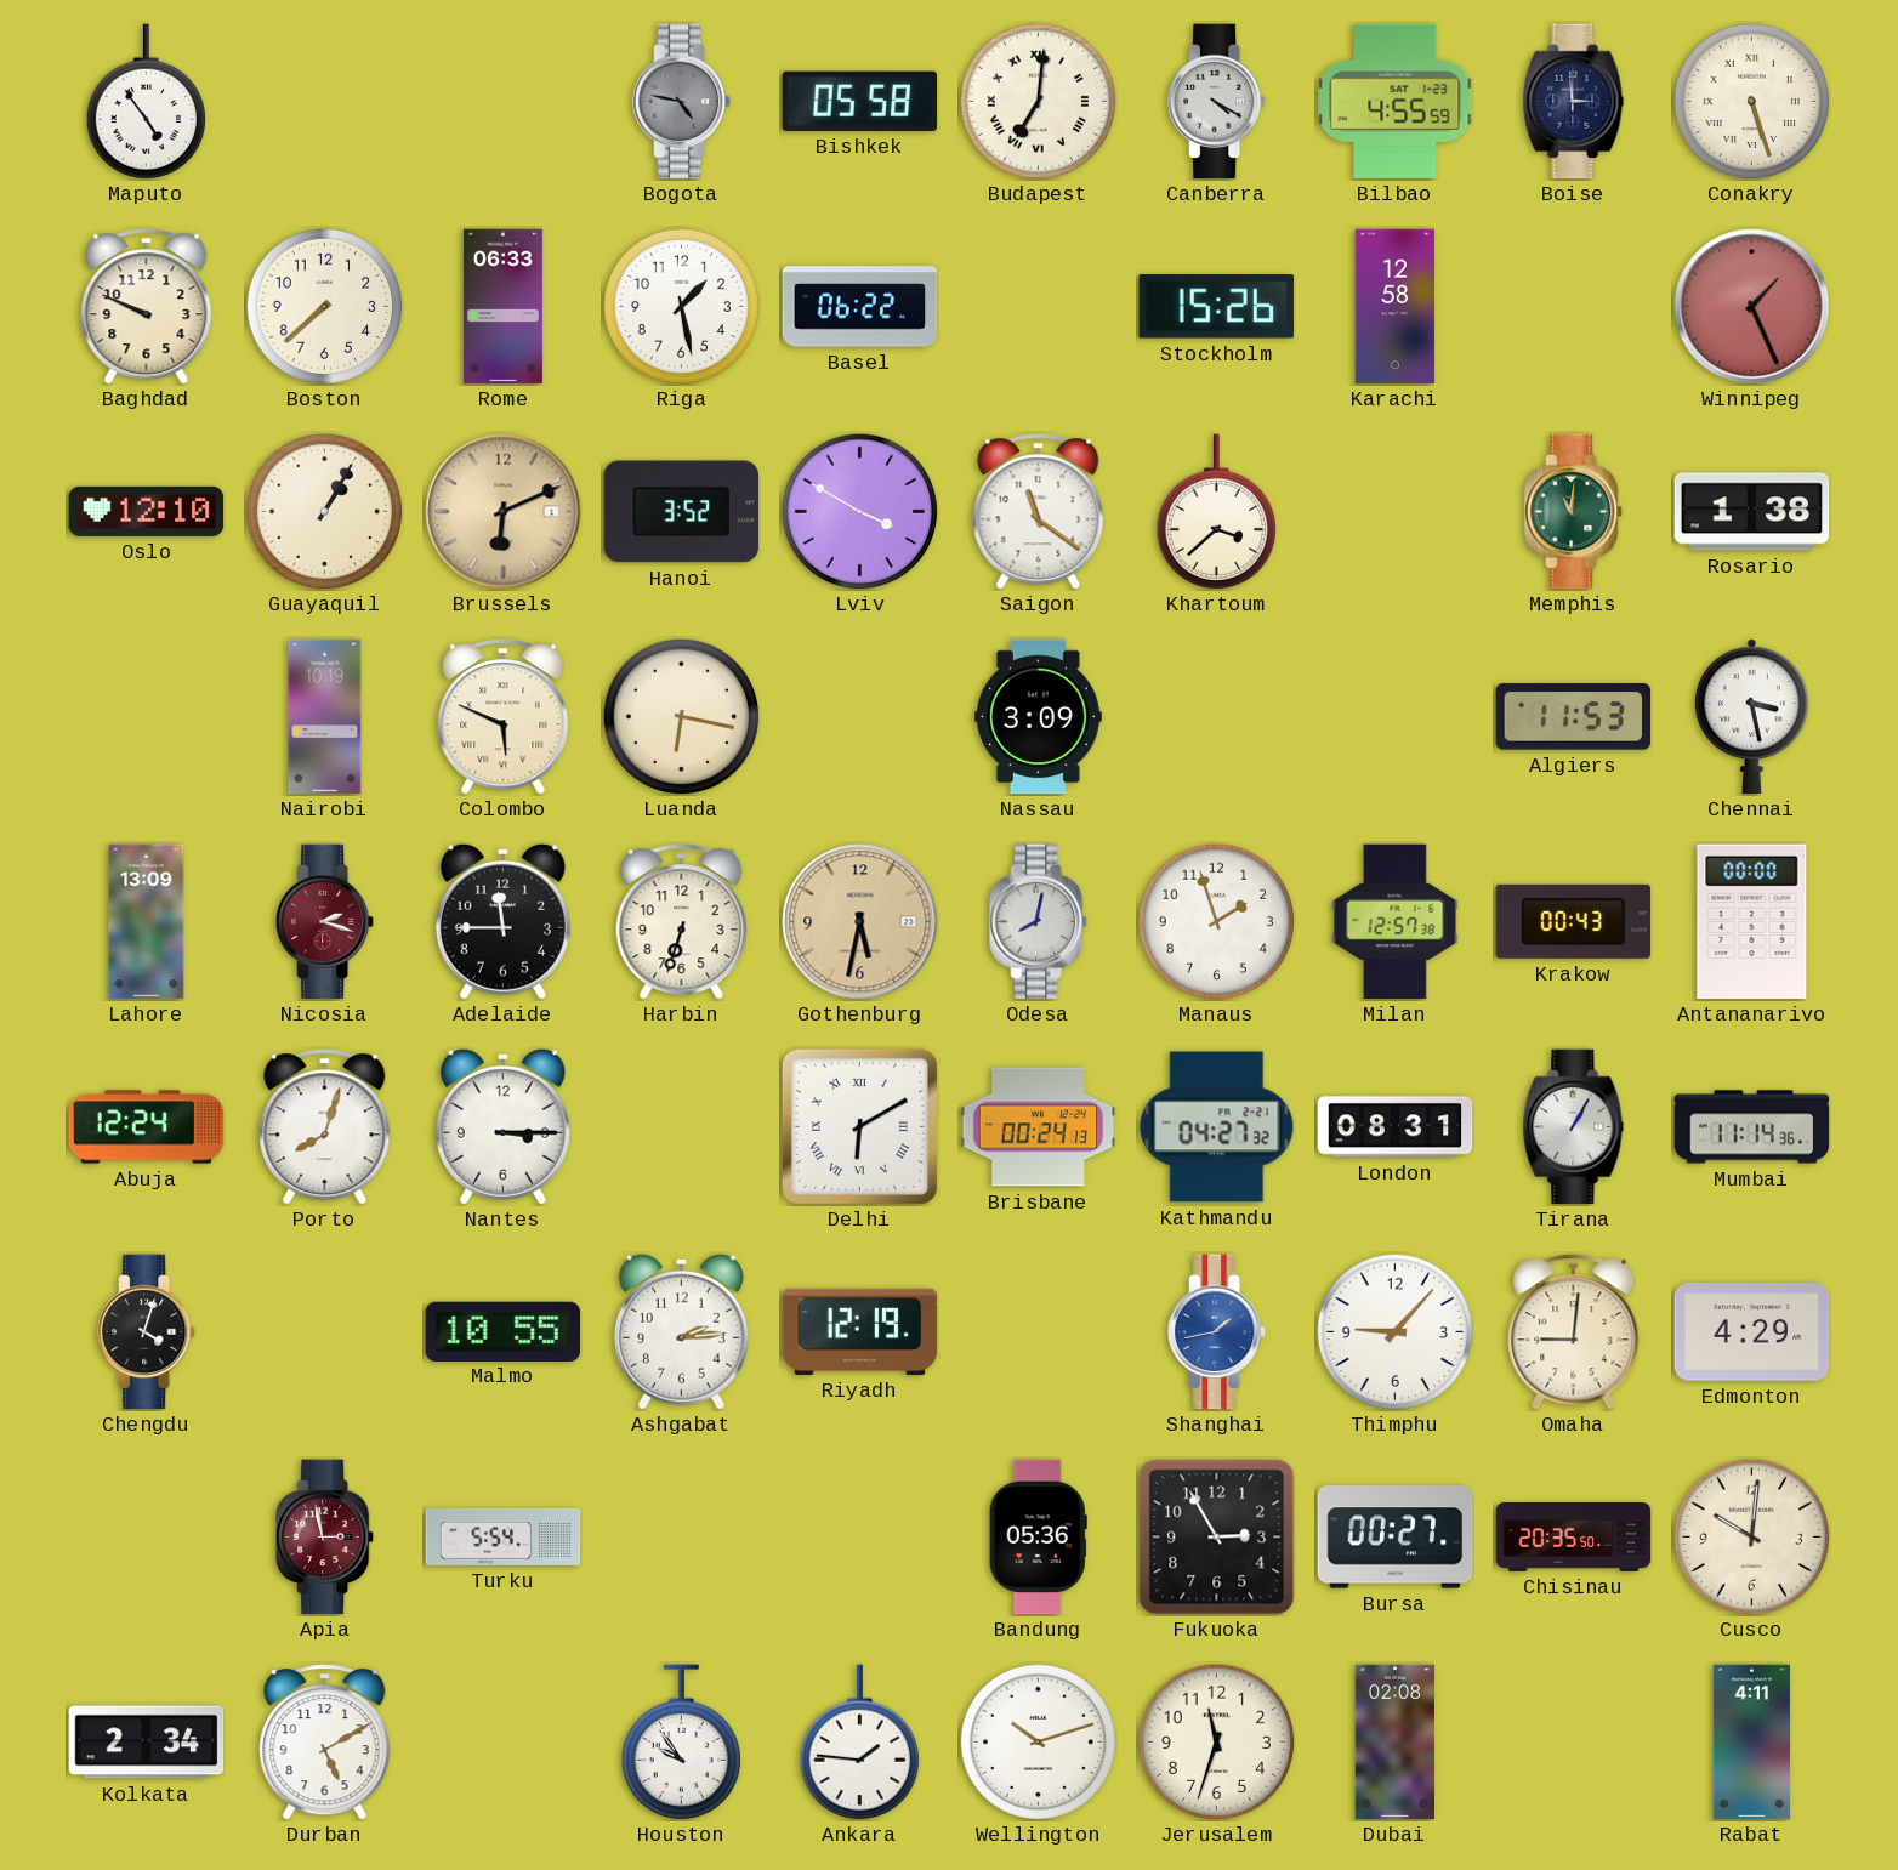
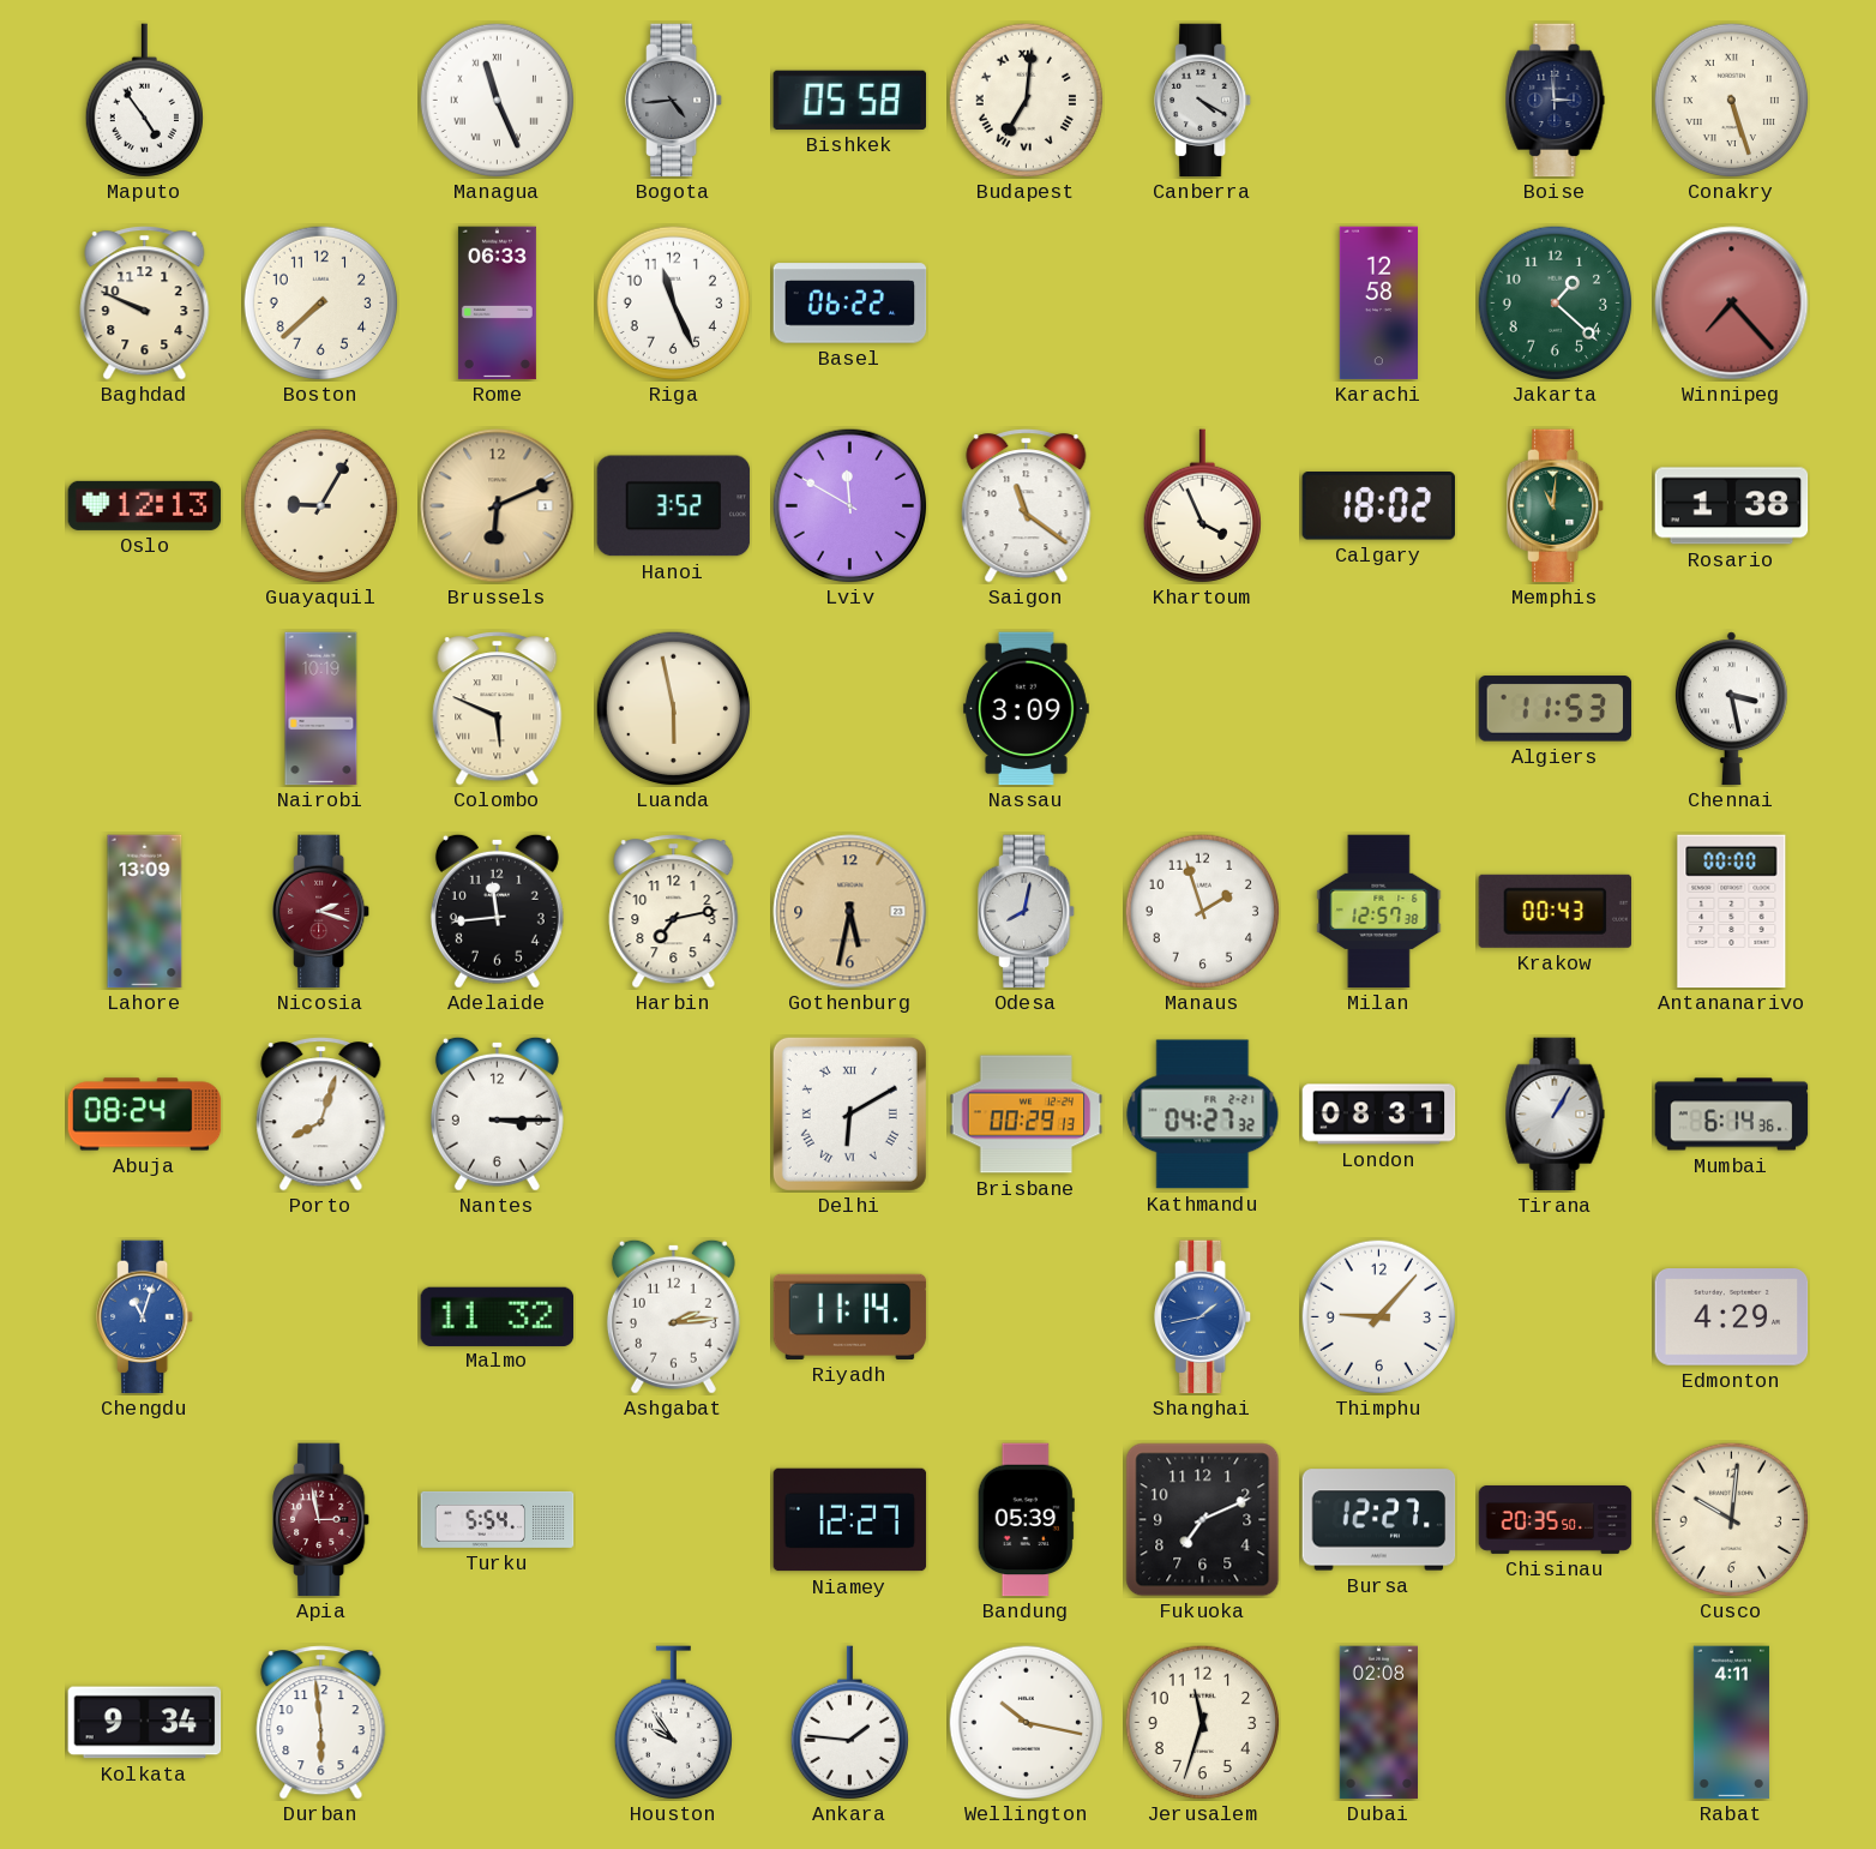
Managua: none -> 11:26 (497, 100)
Bogota: 4:47 -> 4:44 (675, 101)
Bilbao: 4:55 -> none (1396, 101)
Riga: 1:28 -> 11:26 (673, 302)
Stockholm: 15:26 -> none (1216, 307)
Jakarta: none -> 1:22 (1555, 302)
Winnipeg: 1:26 -> 7:23 (1732, 304)
Oslo: 12:10 -> 12:13 (145, 505)
Guayaquil: 1:05 -> 9:05 (320, 505)
Lviv: 3:50 -> 11:50 (849, 505)
Khartoum: 3:38 -> 3:56 (1202, 506)
Calgary: none -> 18:02 (1378, 506)
Luanda: 6:17 -> 5:58 (673, 708)
Adelaide: 11:45 -> 11:44 (497, 911)
Harbin: 6:33 -> 7:13 (674, 912)
Abuja: 12:24 -> 08:24 (145, 1115)
Brisbane: 00:24 -> 00:29 (1027, 1115)
Mumbai: 11:14 -> 6:14 (1732, 1115)
Chengdu: 4:03 -> 11:03 (146, 1317)
Chengdu dial: black -> blue (146, 1317)
Malmo: 10:55 -> 11:32 (498, 1316)
Riyadh: 12:19 -> 11:14 (850, 1316)
Omaha: 9:01 -> none (1574, 1332)
Niamey: none -> 12:27 (850, 1520)
Bandung: 05:36 -> 05:39 (1026, 1520)
Fukuoka: 2:55 -> 7:11 (1203, 1520)
Bursa: 00:27 -> 12:27 (1379, 1520)
Kolkata: 2:34 -> 9:34 (145, 1723)
Durban: 5:10 -> 5:59 (321, 1723)
Wellington: 10:12 -> 10:17 (1026, 1722)
